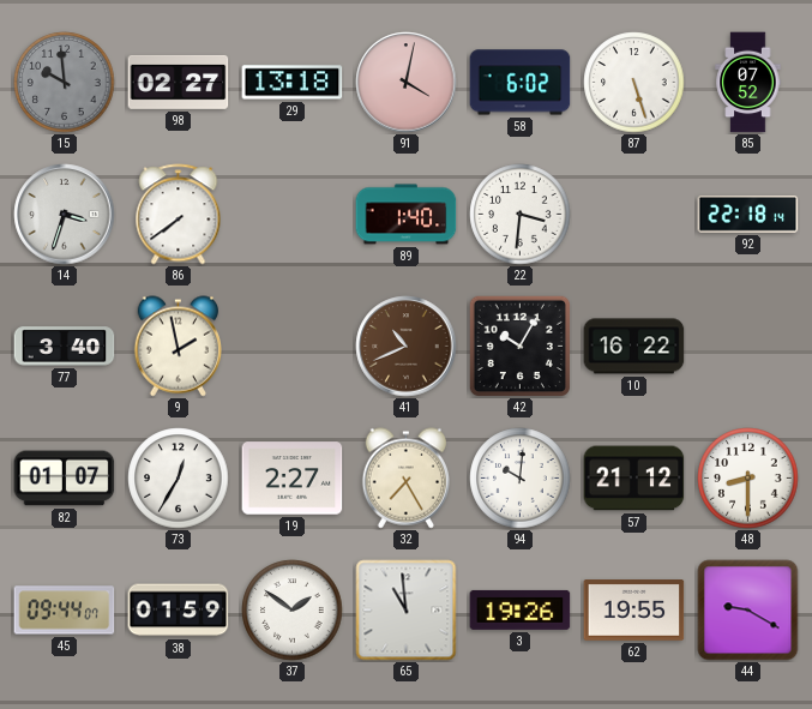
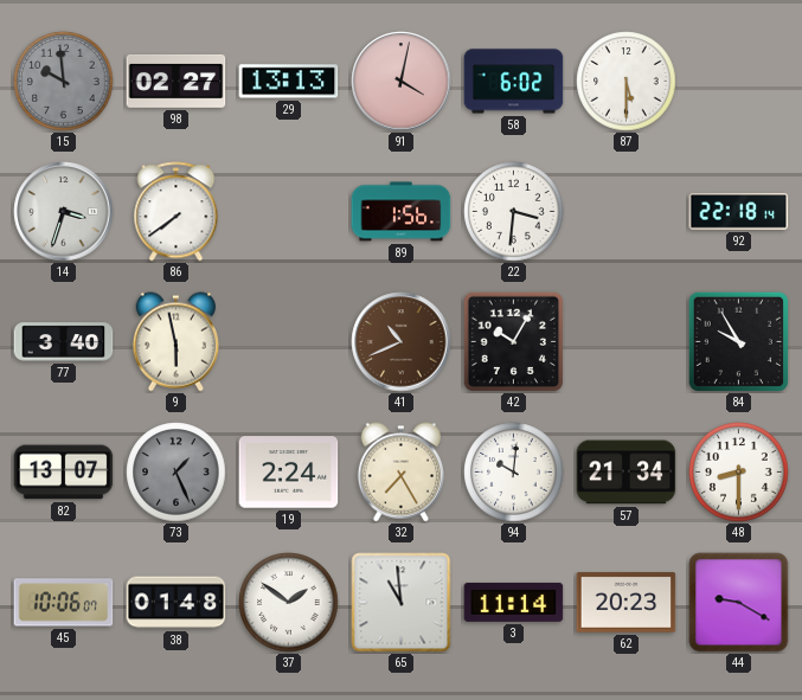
29: 13:18 -> 13:13 (289, 82)
87: 5:27 -> 5:30 (627, 82)
85: 07:52 -> none (748, 83)
89: 1:40 -> 1:56 (402, 212)
9: 1:58 -> 5:58 (175, 342)
10: 16:22 -> none (634, 347)
84: none -> 9:55 (738, 341)
82: 01:07 -> 13:07 (64, 473)
73: 12:35 -> 1:26 (177, 473)
73 dial: white -> grey (177, 473)
19: 2:27 -> 2:24 (289, 473)
57: 21:12 -> 21:34 (627, 473)
45: 09:44 -> 10:06 (64, 603)
38: 01:59 -> 01:48 (177, 603)
3: 19:26 -> 11:14 (514, 602)
62: 19:55 -> 20:23 (627, 603)
